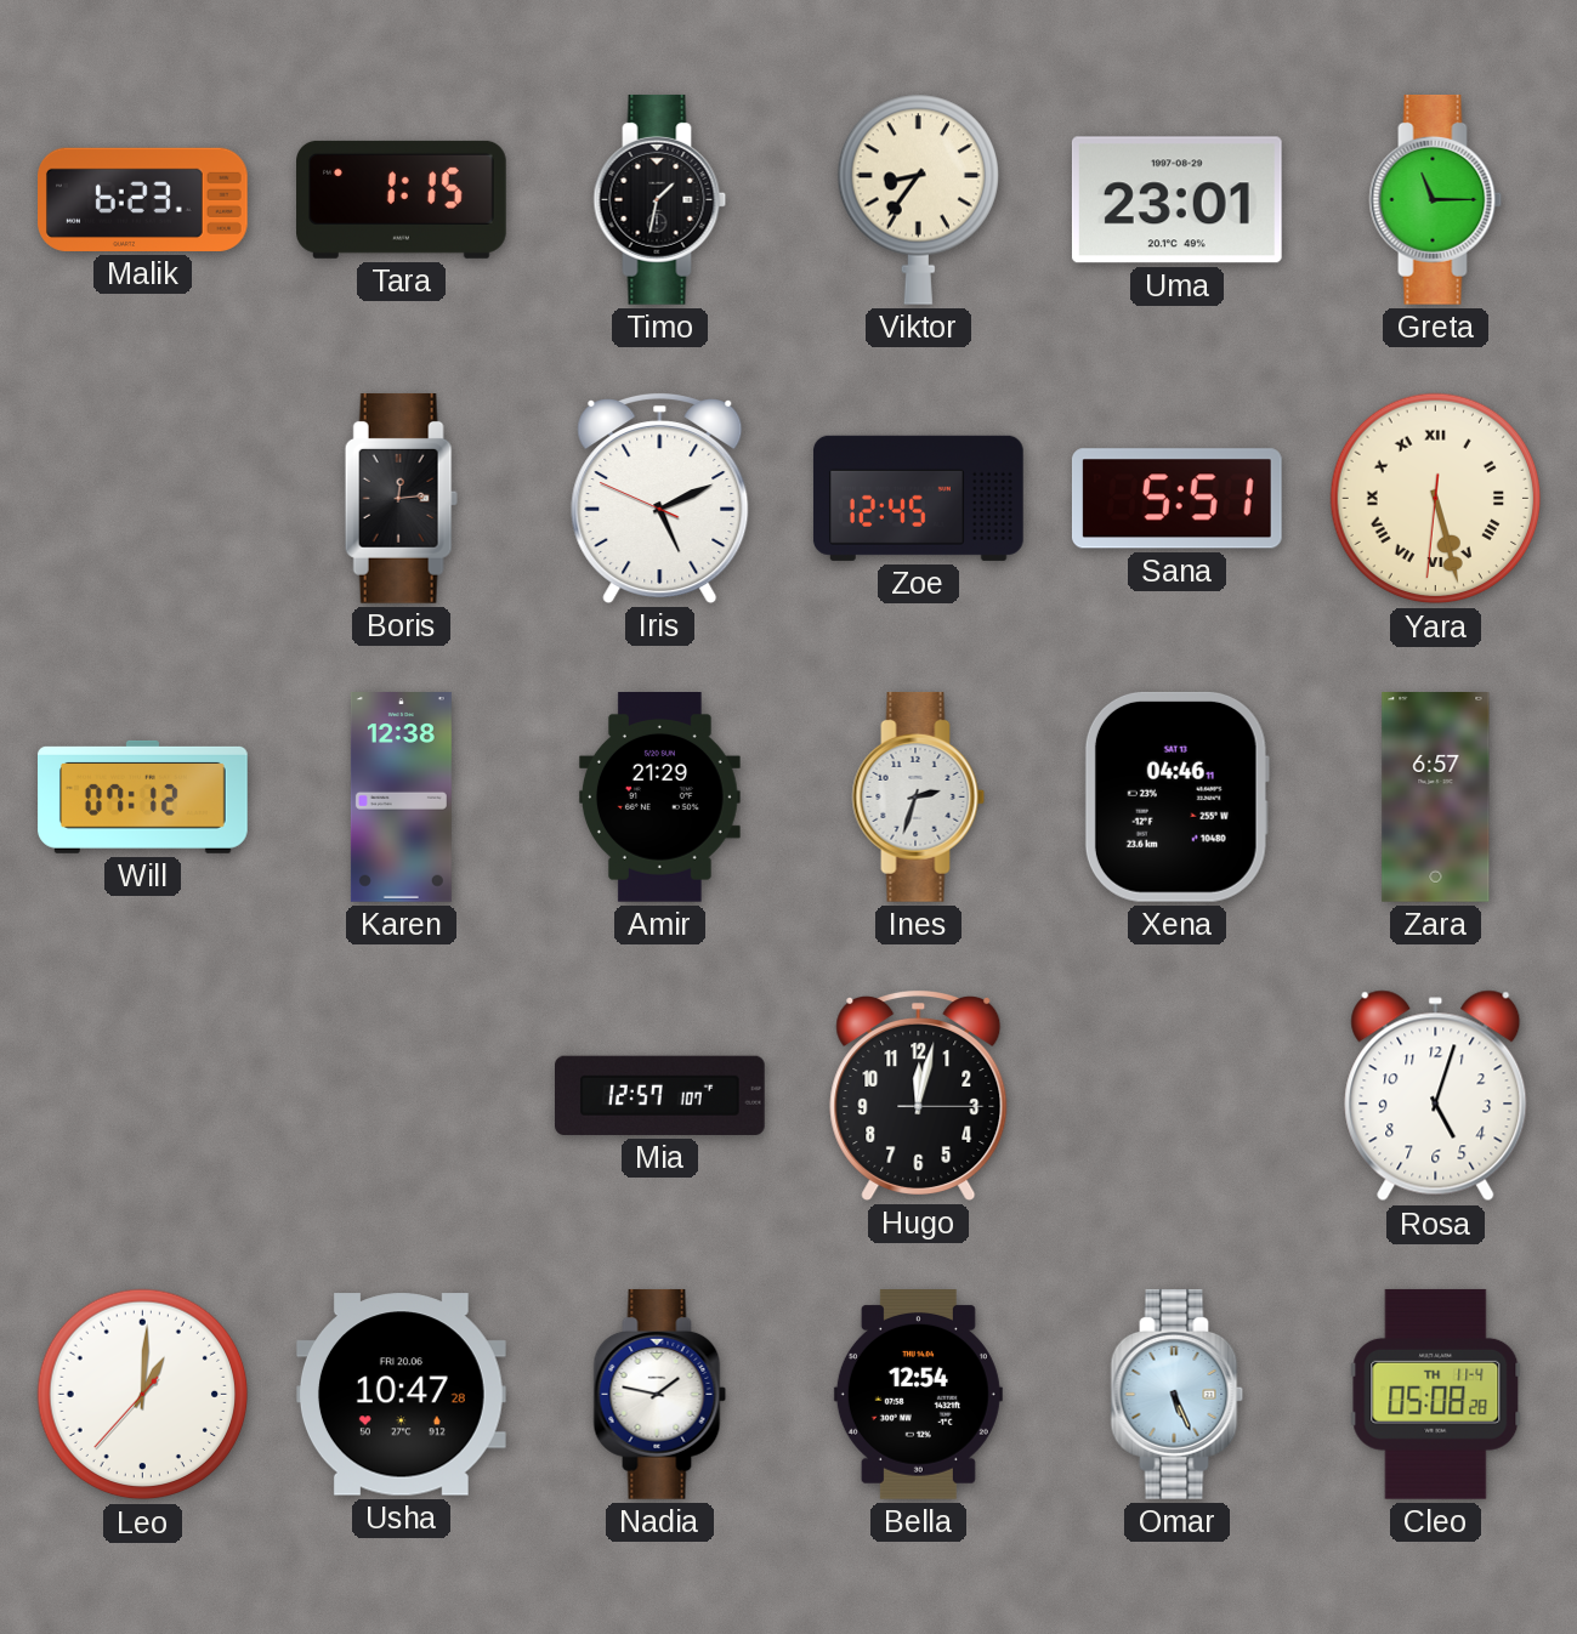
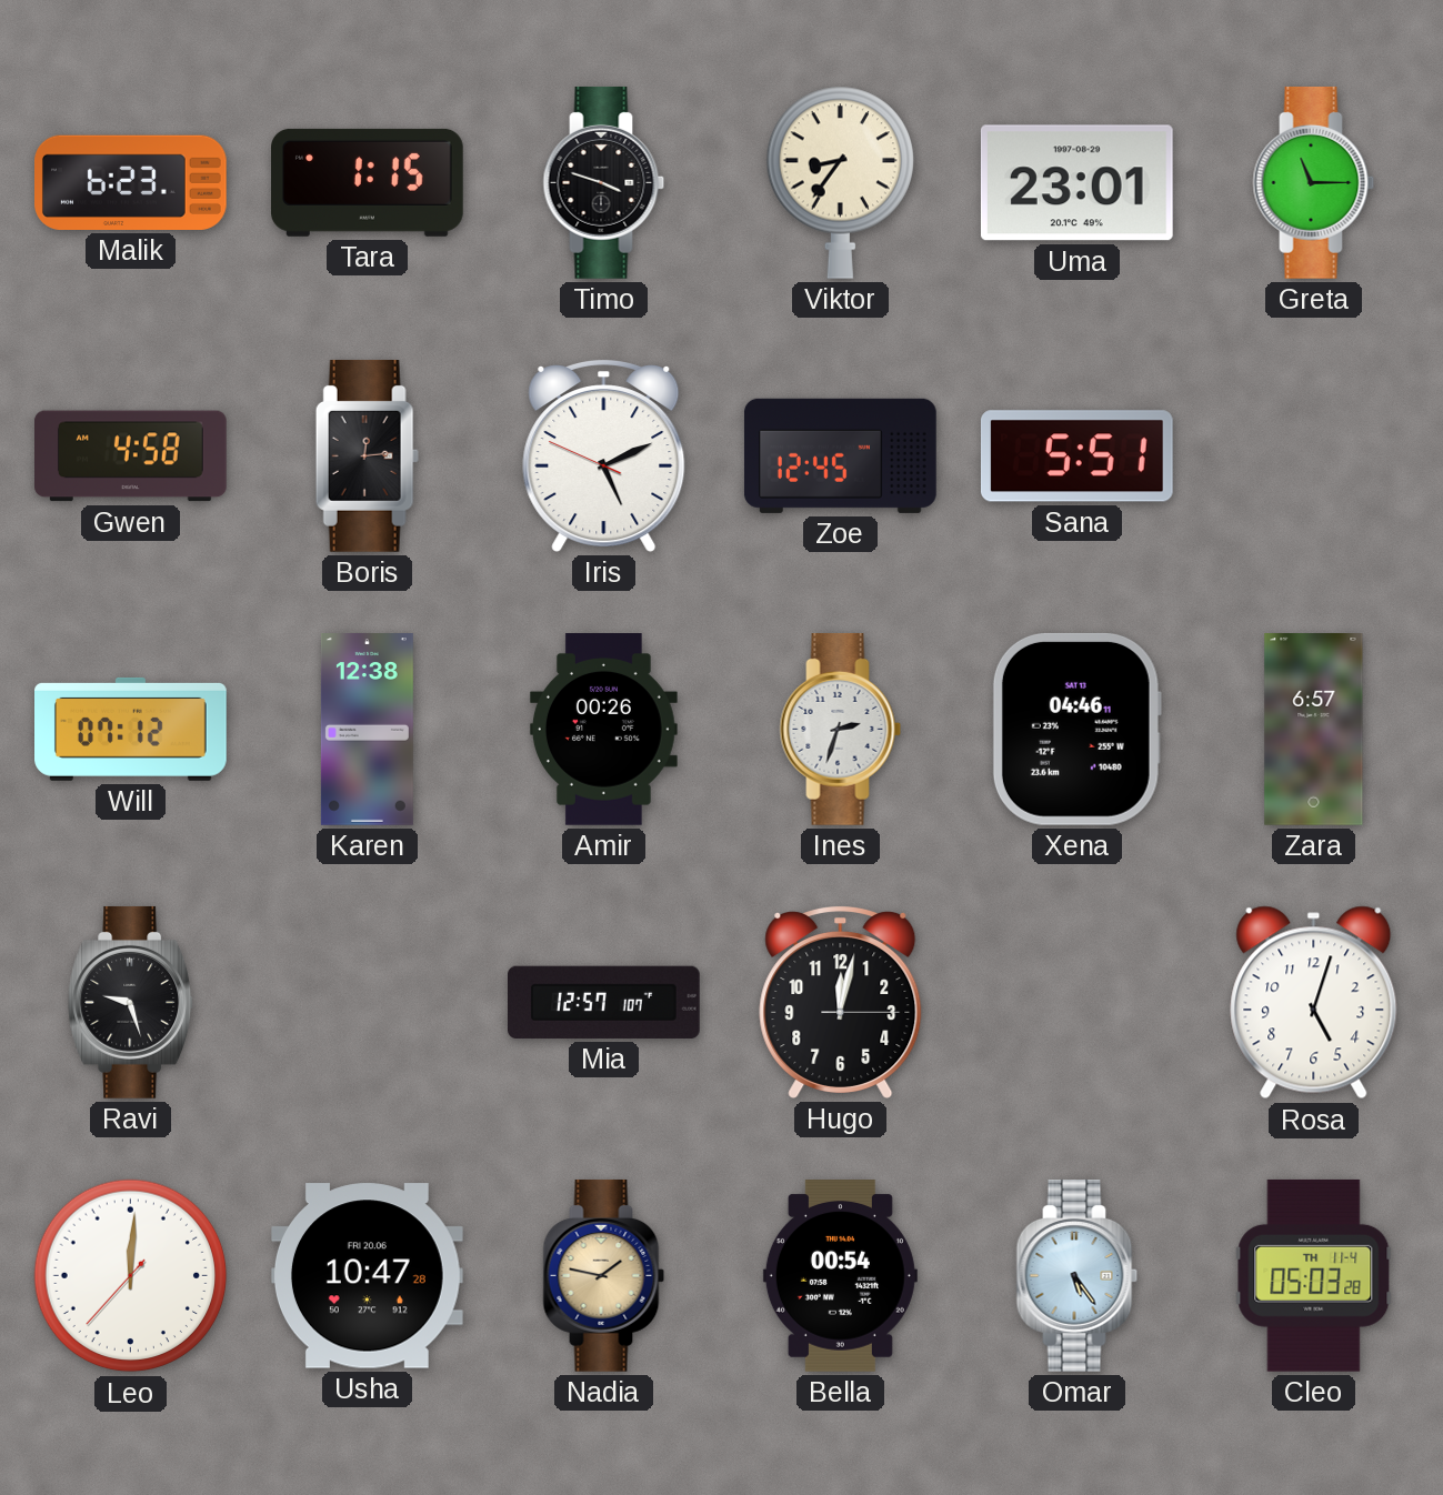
Timo: 1:32 -> 3:48 (604, 182)
Gwen: none -> 4:58 (131, 456)
Yara: 5:27 -> none (1436, 499)
Amir: 21:29 -> 00:26 (603, 730)
Ravi: none -> 9:27 (131, 1002)
Leo: 1:00 -> 12:00 (131, 1276)
Nadia dial: white -> champagne (604, 1275)
Bella: 12:54 -> 00:54 (840, 1276)
Omar: 5:26 -> 5:24 (1078, 1275)
Cleo: 05:08 -> 05:03 (1314, 1275)
